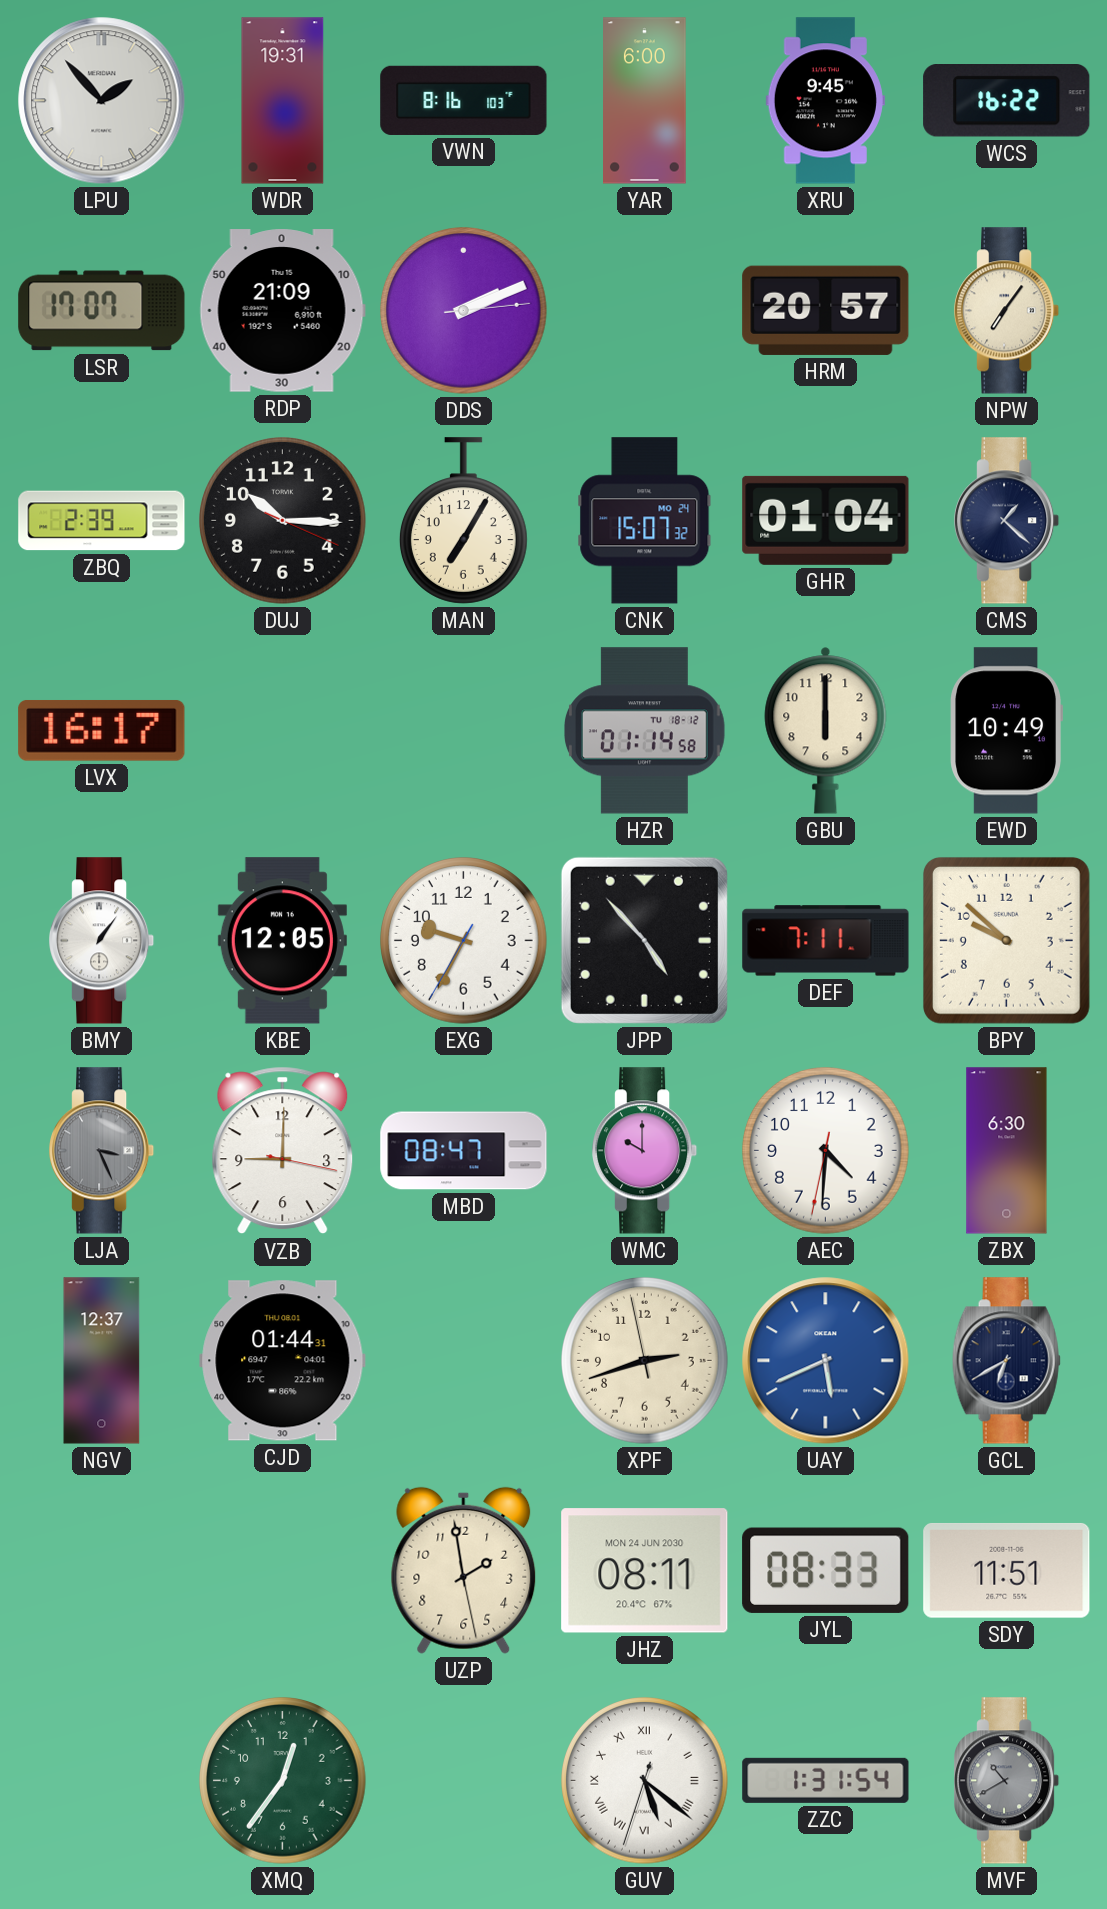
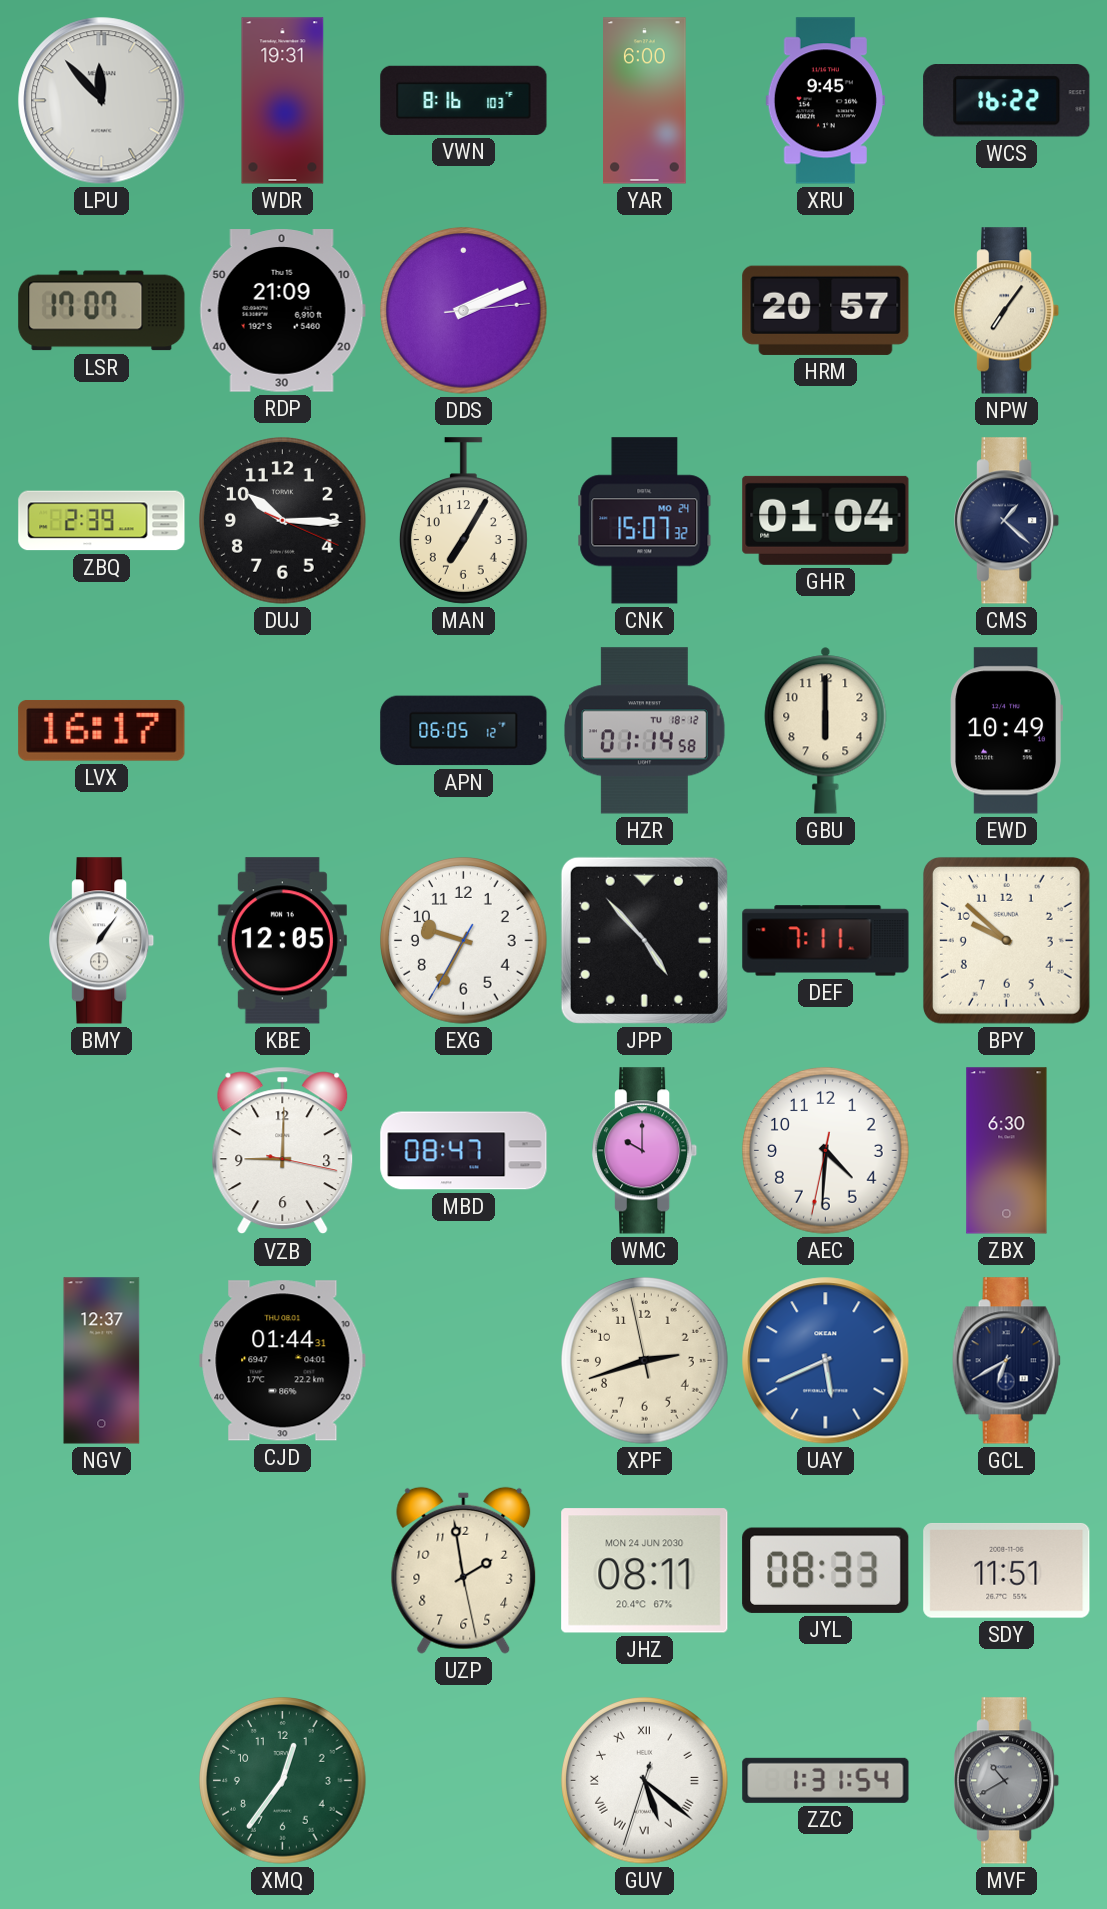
LPU: 1:53 -> 11:53 (102, 101)
APN: none -> 06:05 (464, 731)
LJA: 3:26 -> none (102, 1151)
